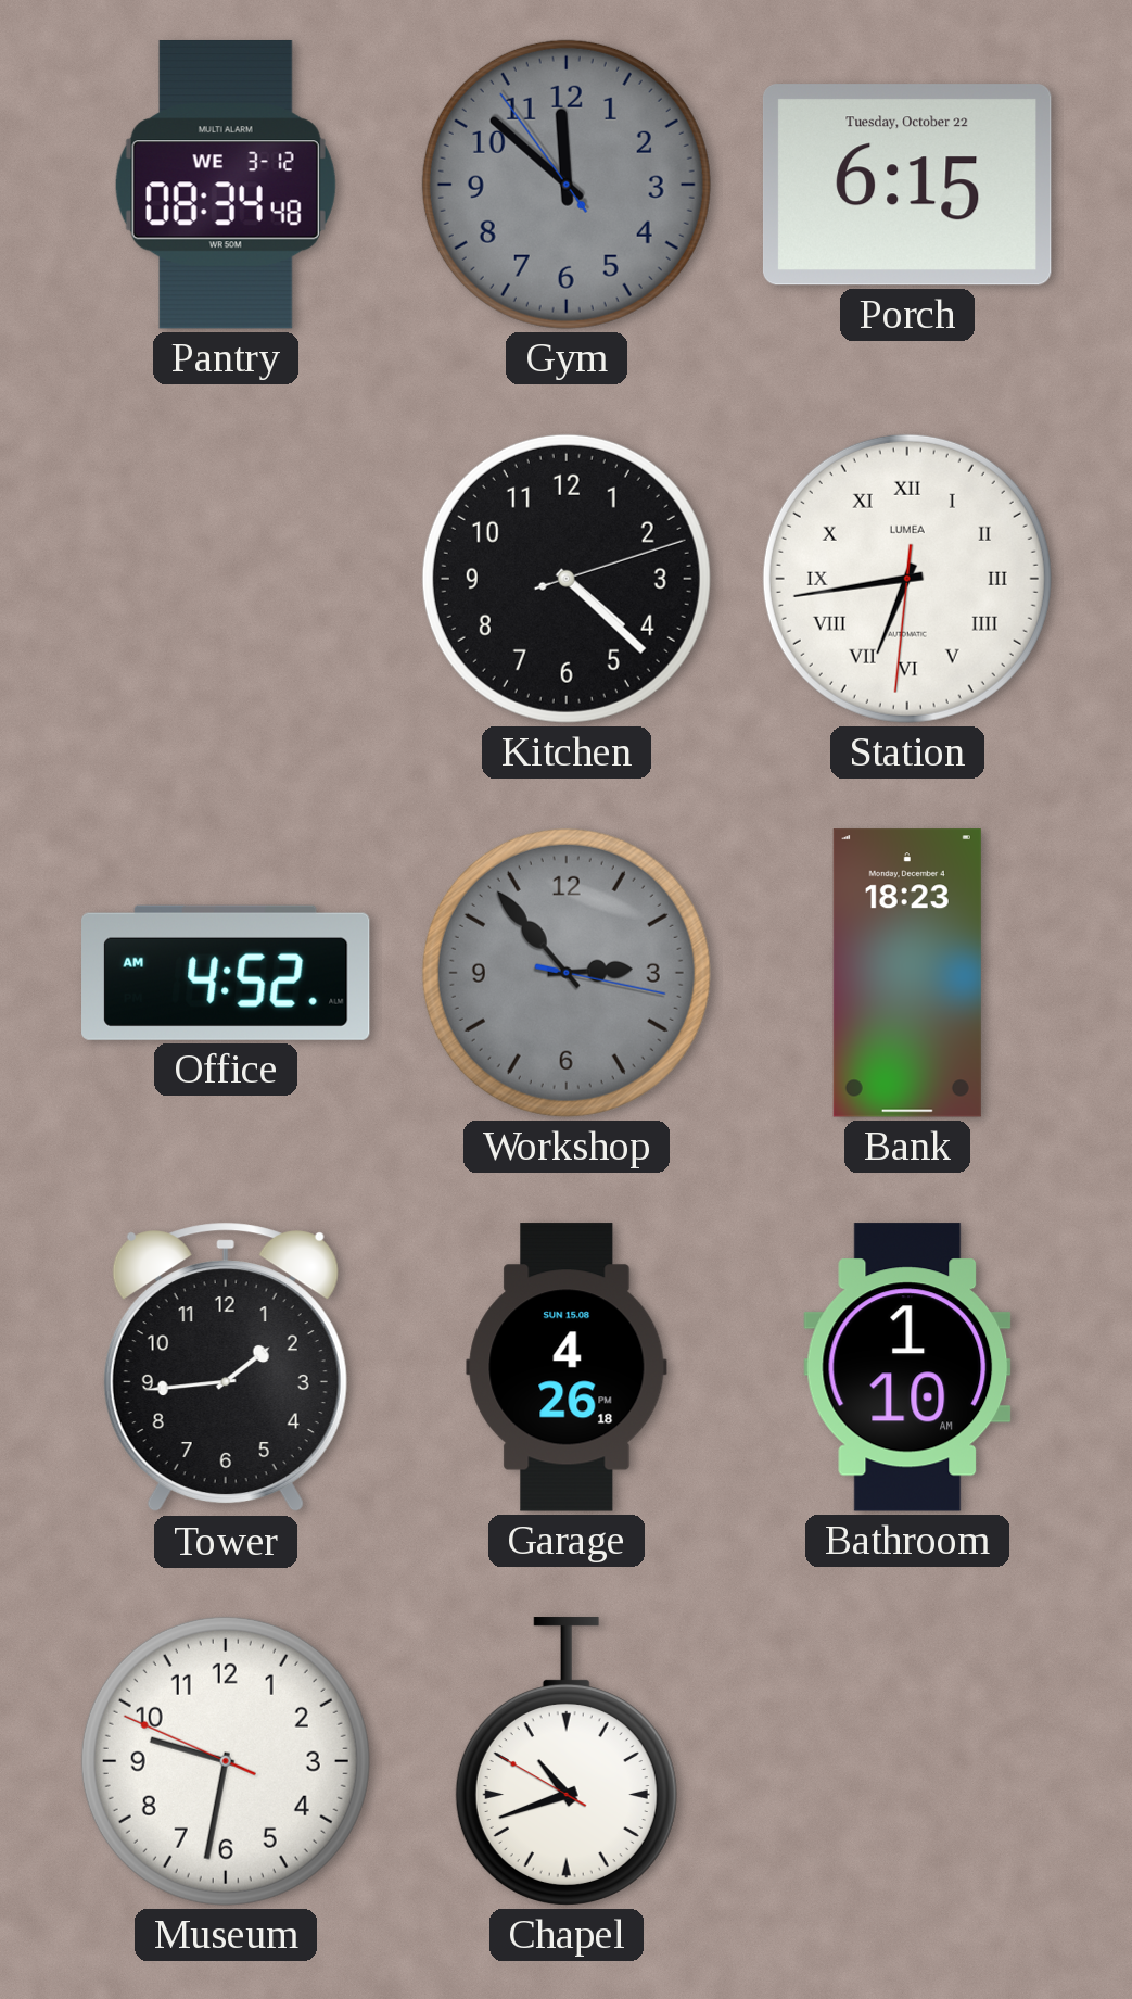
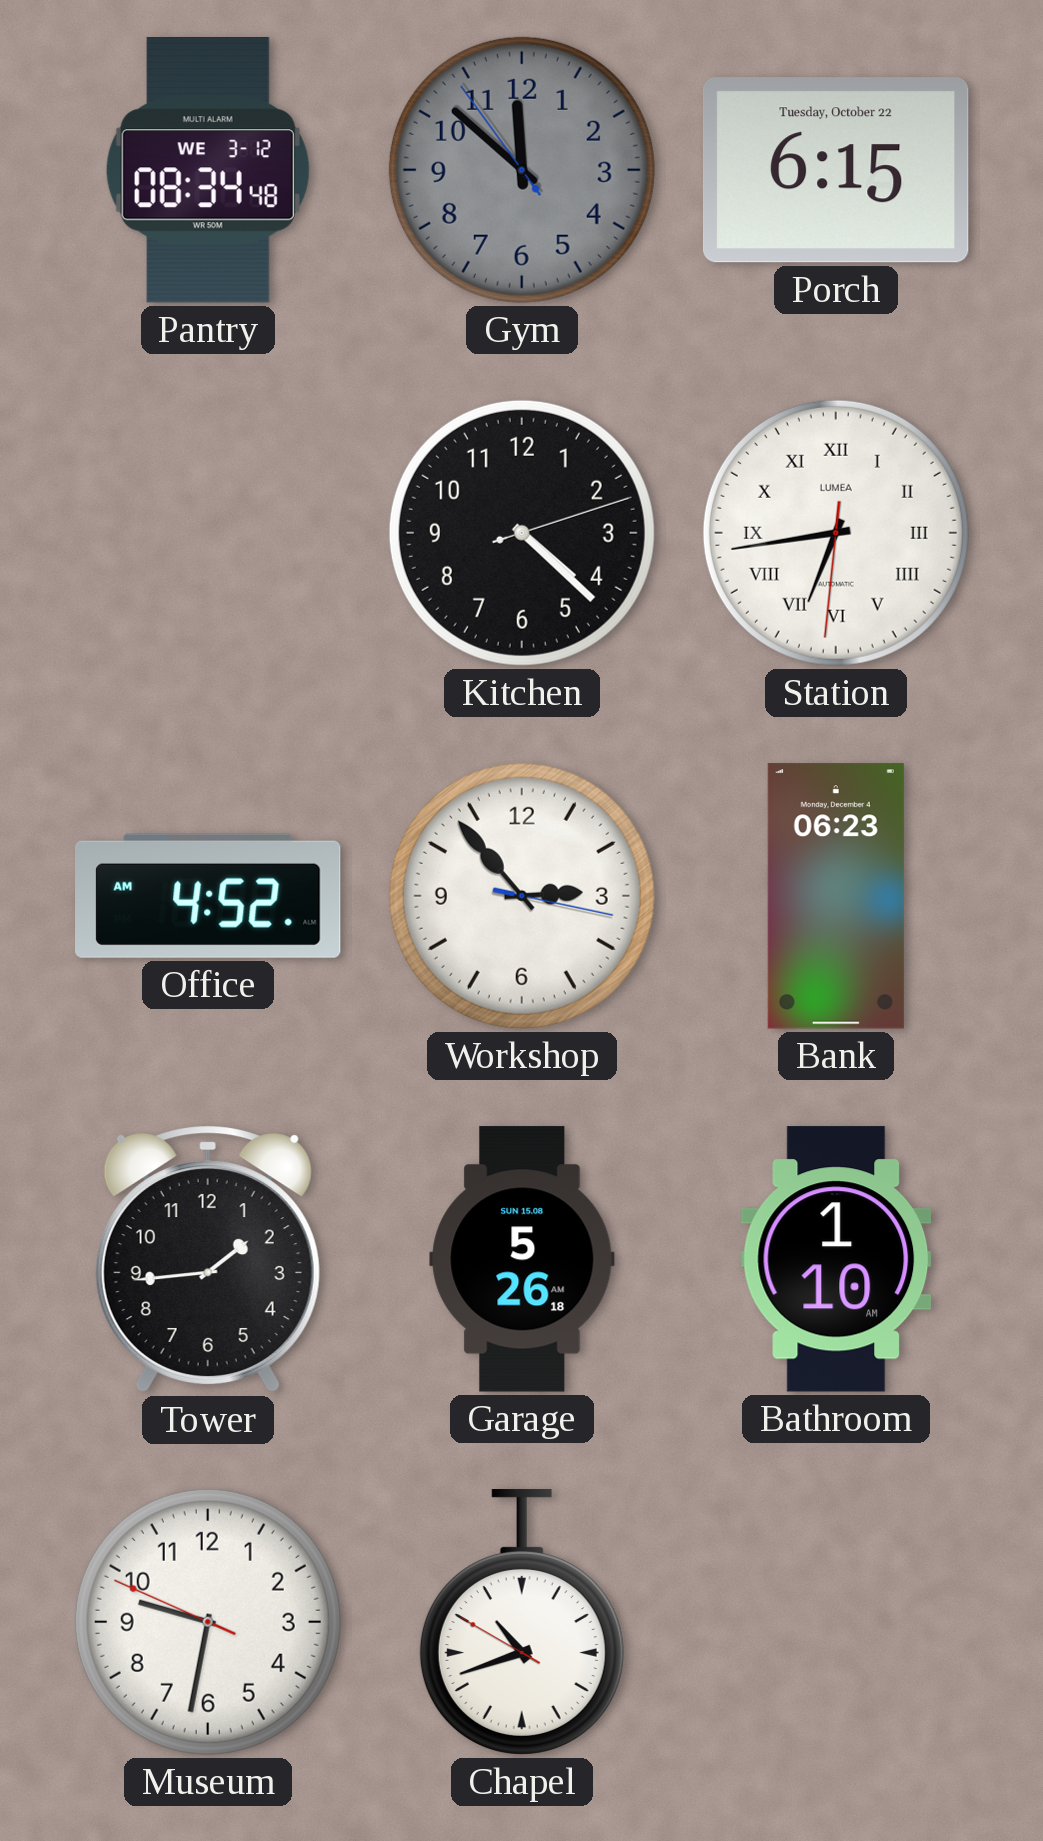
Workshop dial: grey -> white (522, 896)
Bank: 18:23 -> 06:23 (836, 896)
Garage: 4:26 -> 5:26 (522, 1259)
